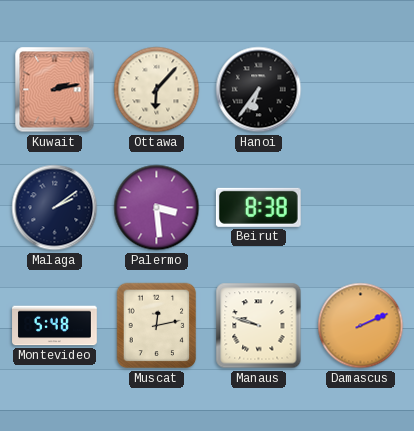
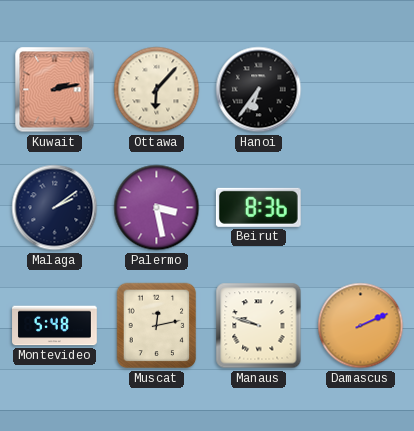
Palermo: 3:29 -> 3:28 (157, 208)
Beirut: 8:38 -> 8:36 (258, 207)
